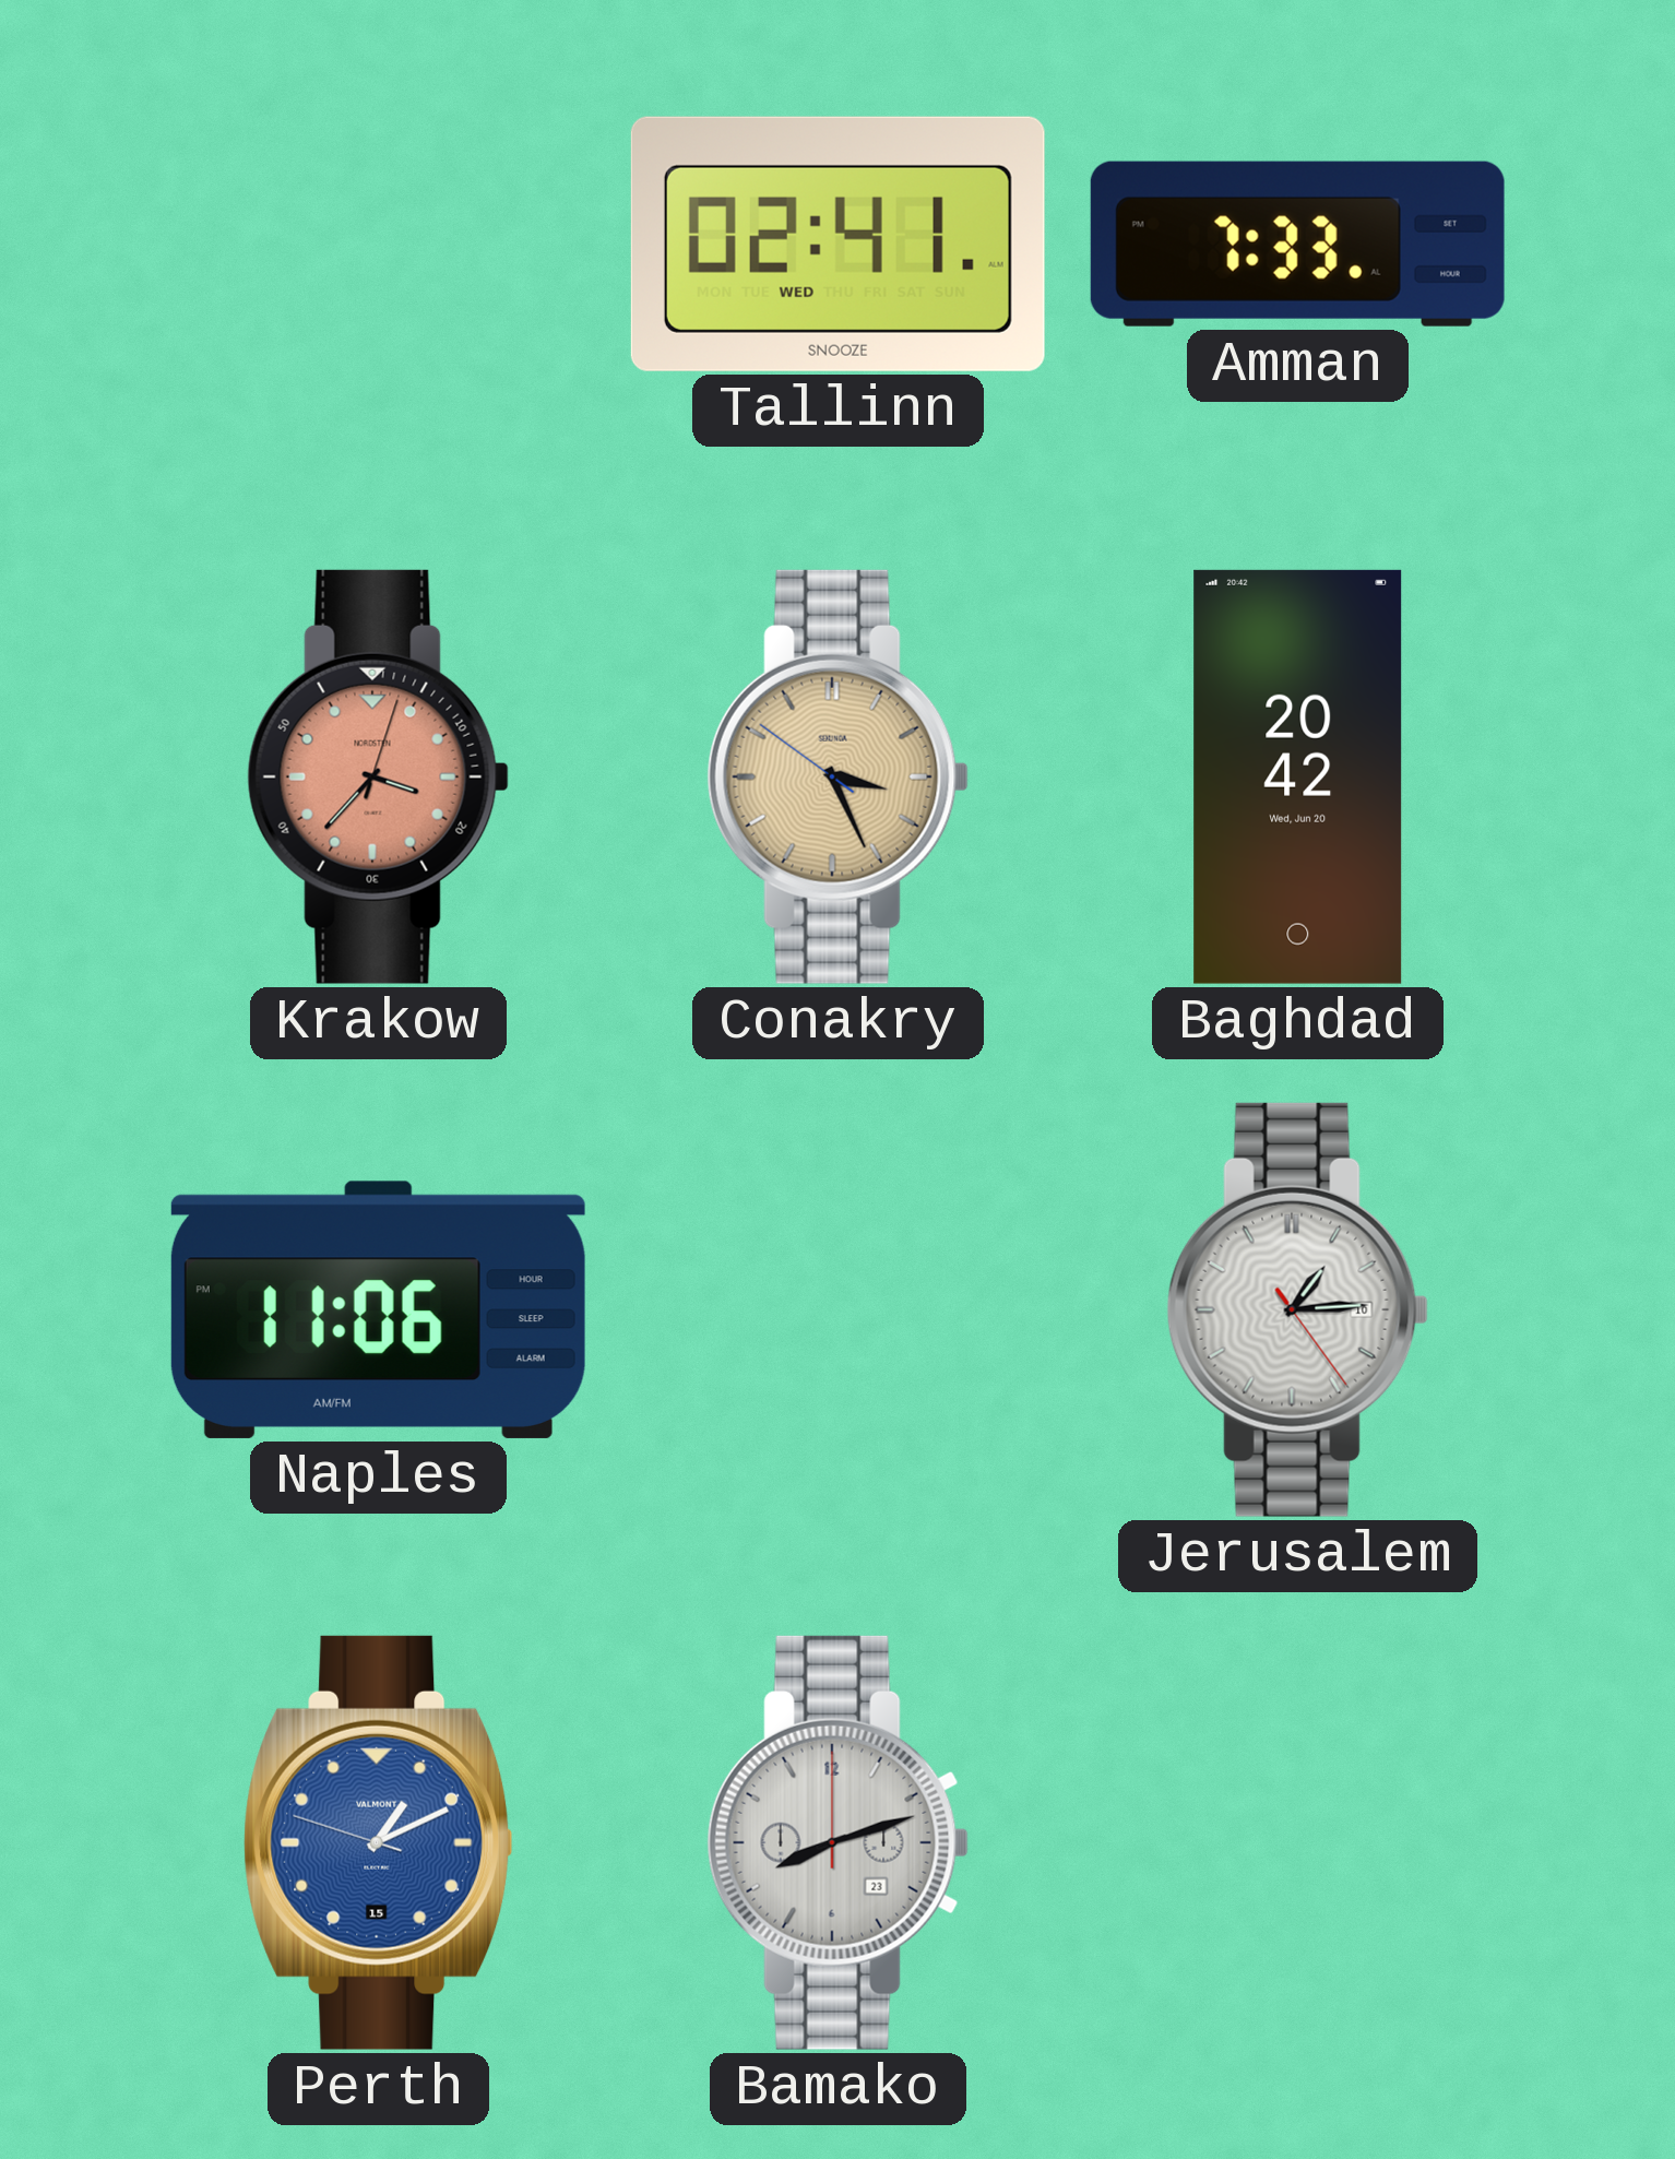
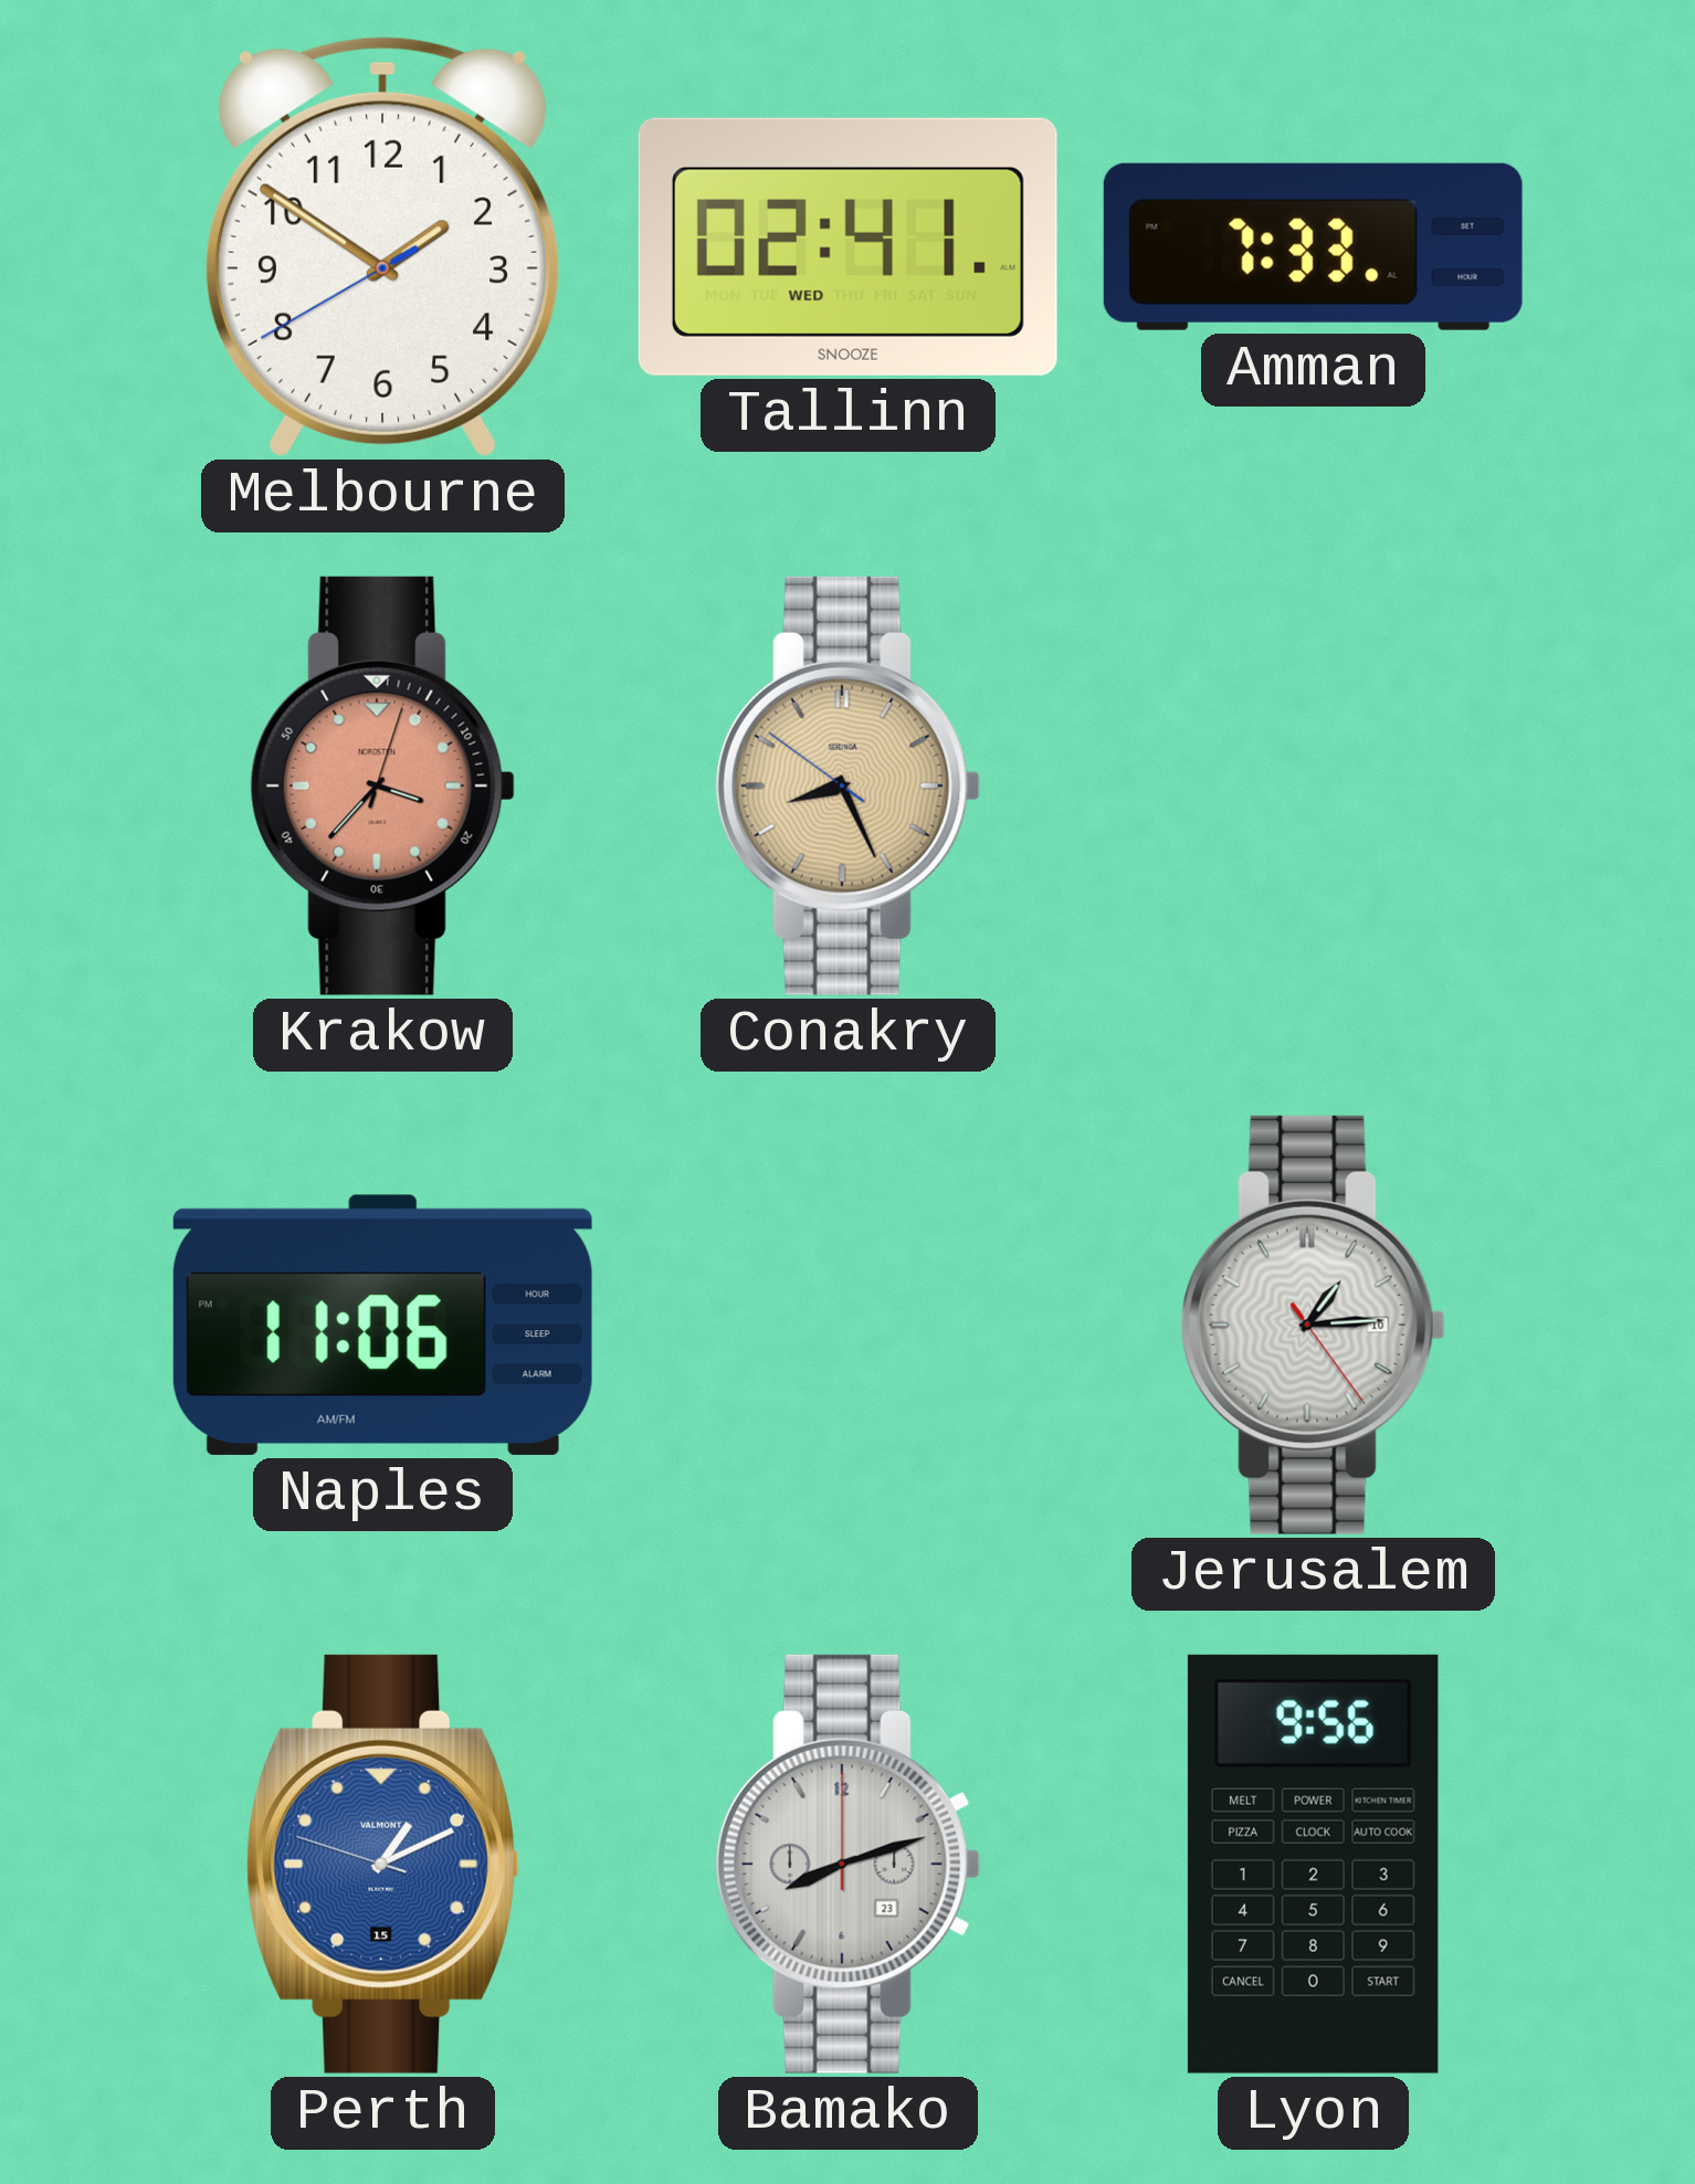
Melbourne: none -> 1:50 (382, 246)
Conakry: 3:25 -> 8:25 (847, 785)
Baghdad: 20:42 -> none (1298, 776)
Lyon: none -> 9:56 (1313, 1864)
